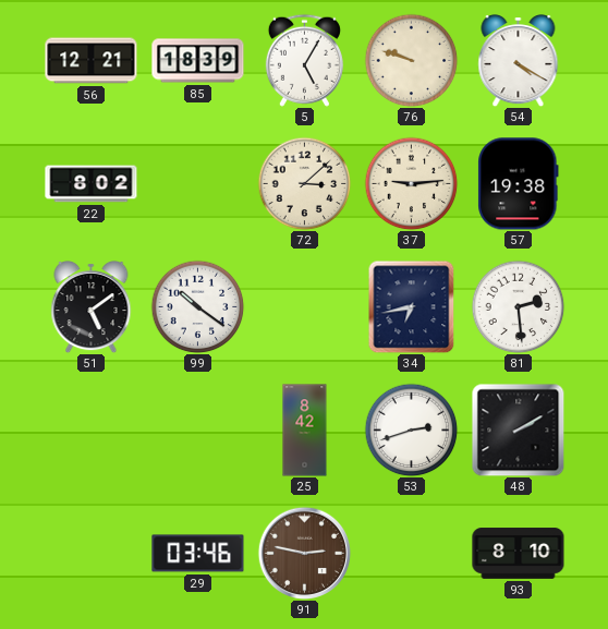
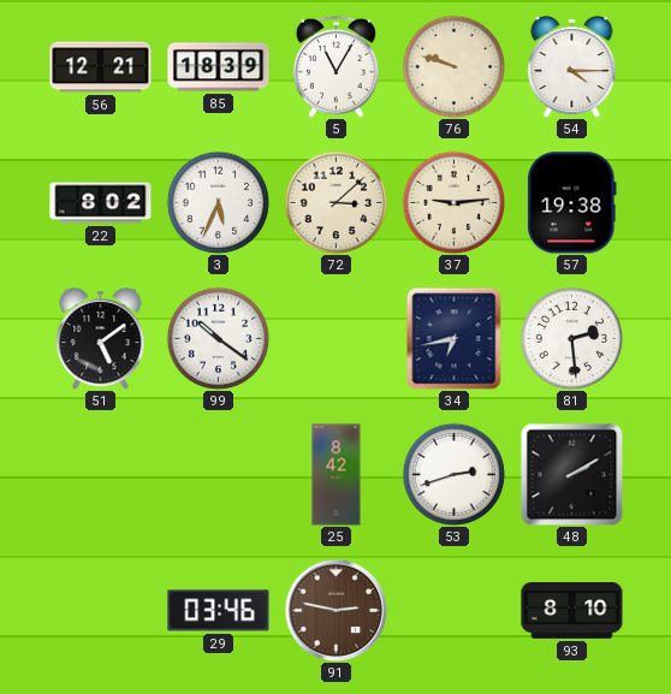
5: 5:05 -> 11:05 (335, 66)
54: 4:20 -> 4:15 (572, 67)
3: none -> 5:34 (218, 202)
